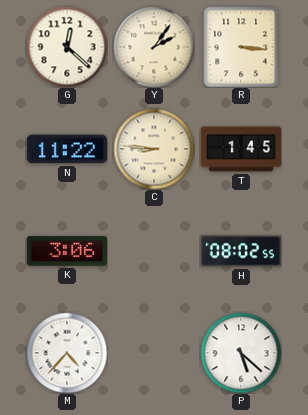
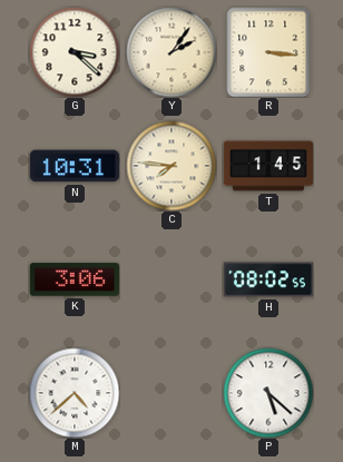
G: 12:22 -> 3:22 (75, 52)
N: 11:22 -> 10:31 (75, 166)
C: 8:46 -> 7:46 (171, 166)
M: 4:37 -> 4:38 (75, 393)
